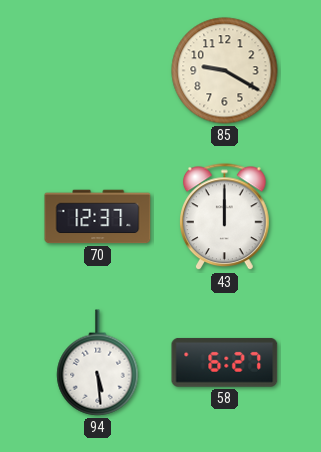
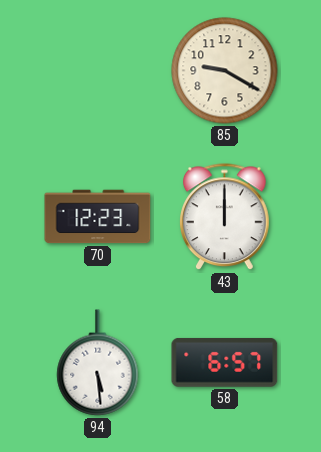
70: 12:37 -> 12:23 (98, 217)
58: 6:27 -> 6:57 (225, 362)
